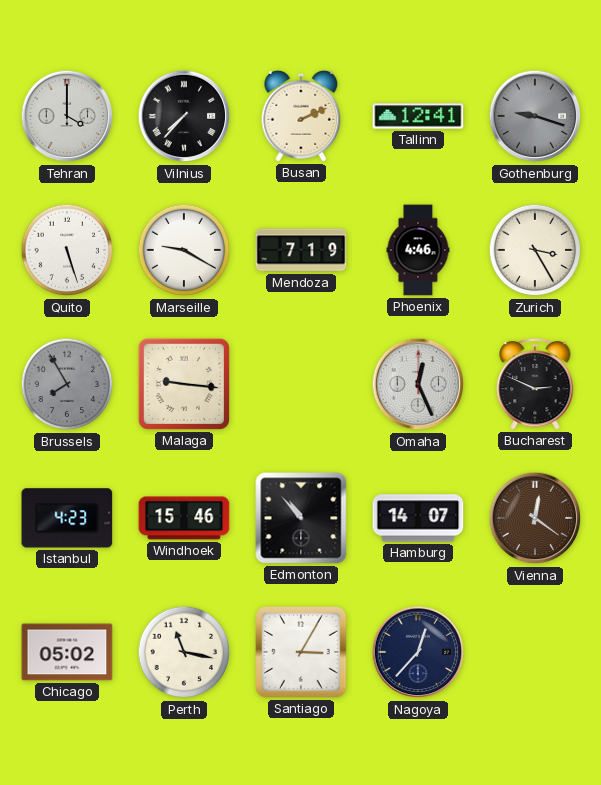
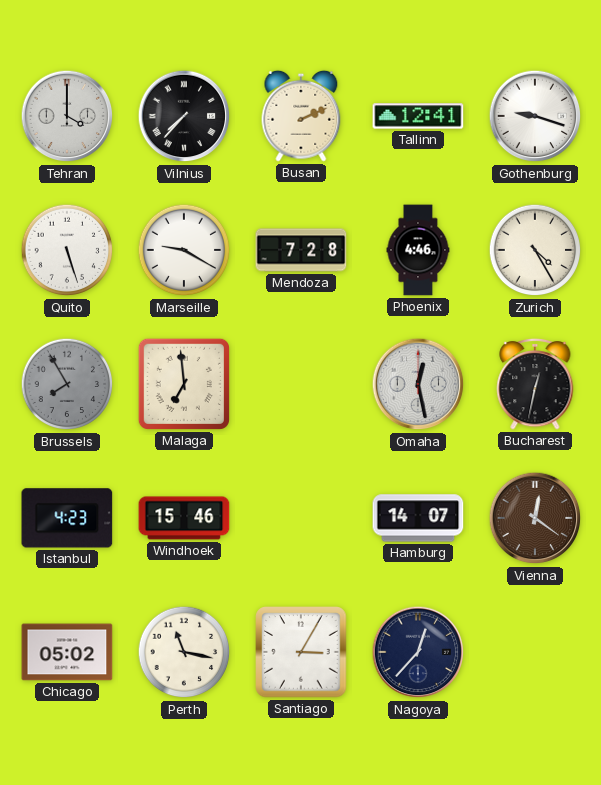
Gothenburg dial: grey -> white (535, 116)
Mendoza: 7:19 -> 7:28 (301, 250)
Zurich: 3:25 -> 4:25 (535, 250)
Malaga: 9:16 -> 6:59 (184, 384)
Omaha: 12:26 -> 12:28 (418, 384)
Bucharest: 2:49 -> 12:32 (535, 384)
Edmonton: 10:53 -> none (301, 518)
